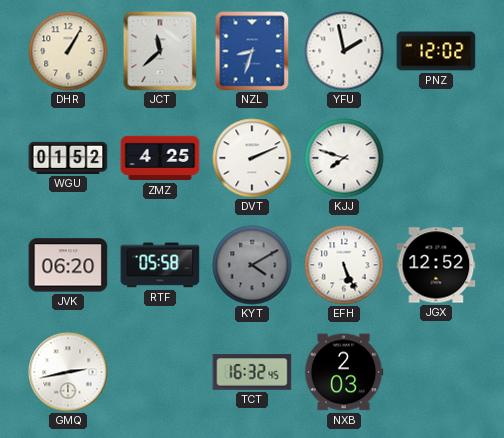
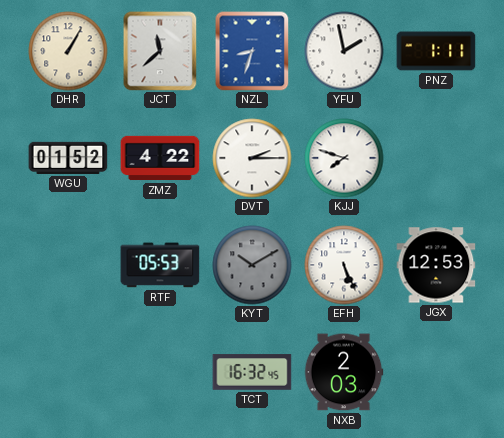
PNZ: 12:02 -> 1:11 (436, 51)
ZMZ: 4:25 -> 4:22 (160, 158)
DVT: 2:11 -> 2:15 (252, 158)
JVK: 06:20 -> none (68, 265)
RTF: 05:58 -> 05:53 (160, 265)
KYT: 4:10 -> 10:10 (252, 265)
JGX: 12:52 -> 12:53 (436, 265)
GMQ: 2:43 -> none (68, 372)
